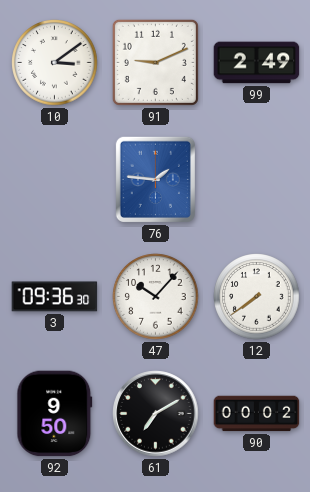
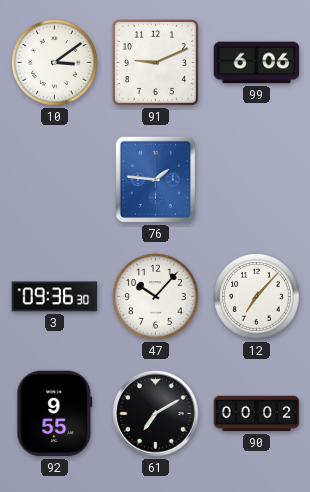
99: 2:49 -> 6:06 (257, 63)
12: 7:39 -> 7:07 (257, 297)
92: 9:50 -> 9:55 (55, 414)
